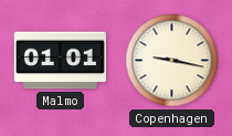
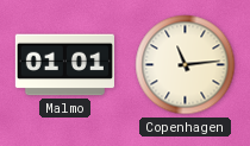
Copenhagen: 9:17 -> 11:14 (186, 65)
